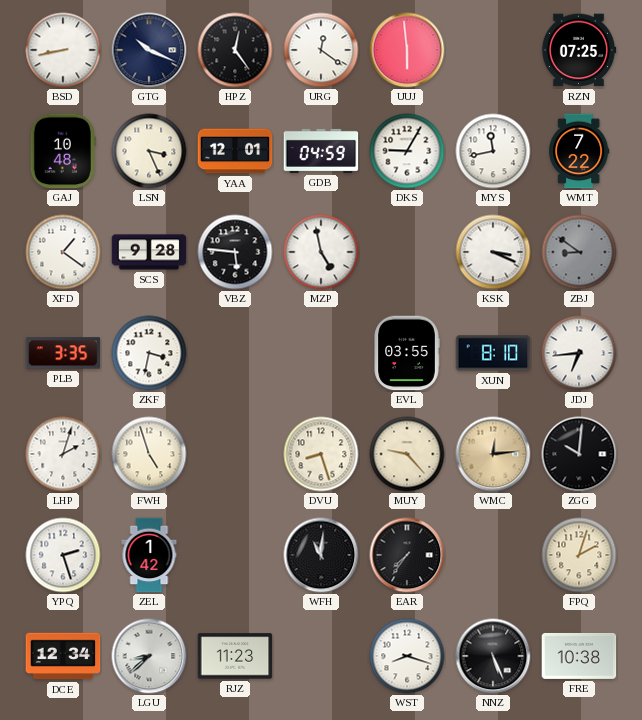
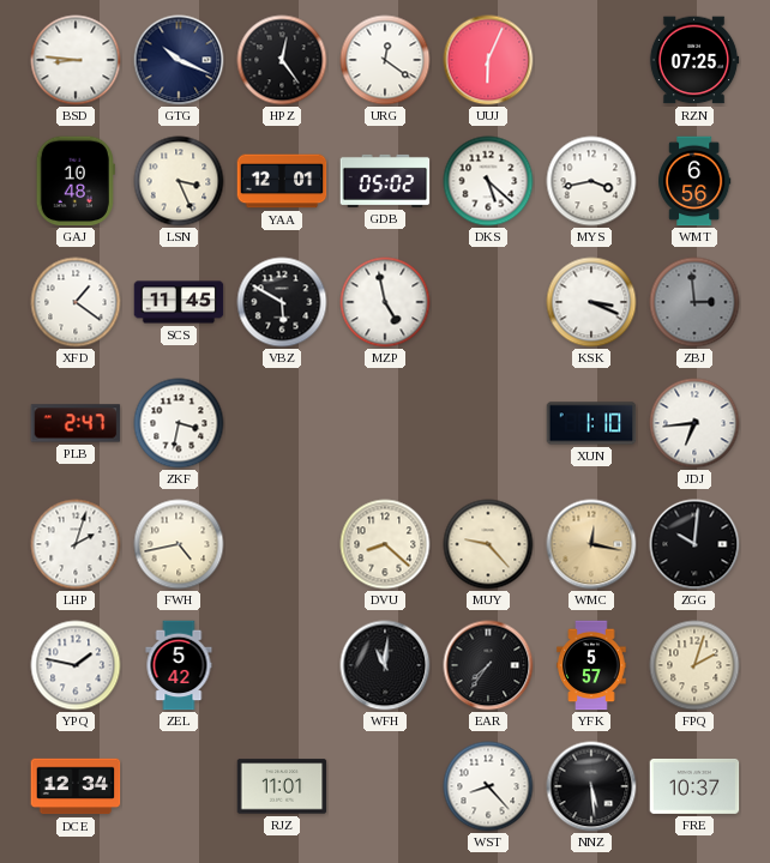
BSD: 8:43 -> 8:46 (76, 60)
UUJ: 5:59 -> 6:04 (488, 60)
GDB: 04:59 -> 05:02 (385, 181)
DKS: 9:05 -> 5:22 (488, 181)
MYS: 11:43 -> 3:43 (591, 181)
WMT: 7:22 -> 6:56 (694, 181)
SCS: 9:28 -> 11:45 (179, 302)
VBZ: 5:46 -> 5:50 (282, 302)
ZBJ: 8:51 -> 2:59 (694, 302)
PLB: 3:35 -> 2:47 (76, 423)
EVL: 03:55 -> none (407, 353)
XUN: 8:10 -> 1:10 (591, 423)
FWH: 4:57 -> 4:43 (179, 544)
DVU: 8:27 -> 8:22 (385, 544)
WMC: 12:14 -> 12:17 (591, 544)
YPQ: 2:27 -> 1:47 (76, 665)
ZEL: 1:42 -> 5:42 (179, 665)
YFK: none -> 5:57 (591, 665)
LGU: 8:38 -> none (149, 656)
RJZ: 11:23 -> 11:01 (282, 786)
WST: 8:18 -> 8:23 (488, 786)
NNZ: 5:26 -> 5:29 (591, 786)
FRE: 10:38 -> 10:37 (694, 786)
